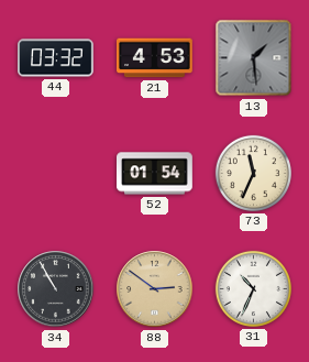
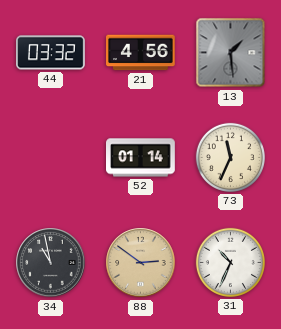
21: 4:53 -> 4:56 (141, 53)
52: 01:54 -> 01:14 (141, 158)
34: 10:55 -> 10:58 (51, 263)
